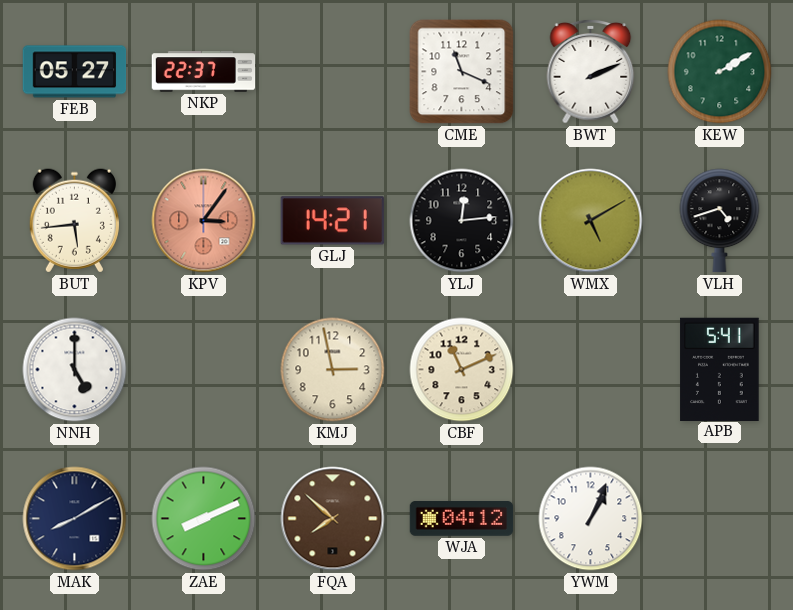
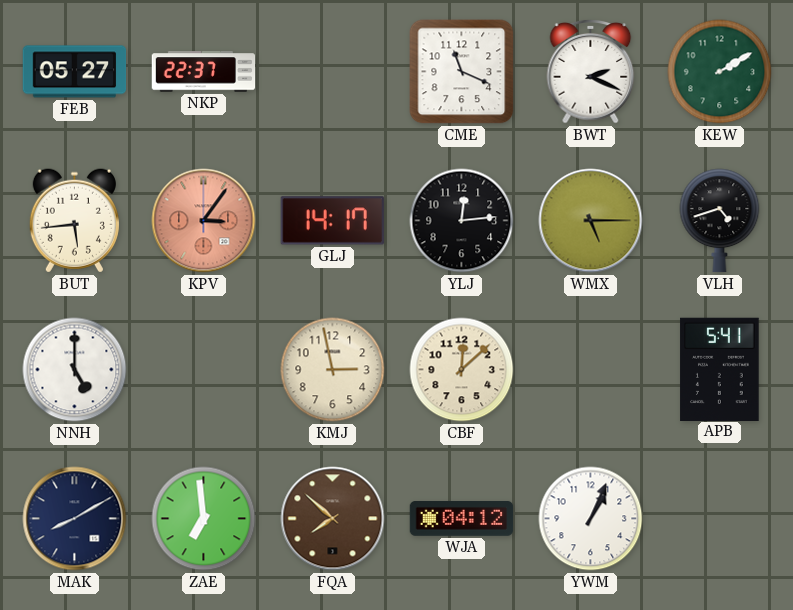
BWT: 2:11 -> 2:19 (591, 71)
GLJ: 14:21 -> 14:17 (332, 221)
WMX: 5:10 -> 5:15 (591, 221)
CBF: 11:11 -> 12:08 (462, 370)
ZAE: 8:11 -> 6:59 (204, 519)
